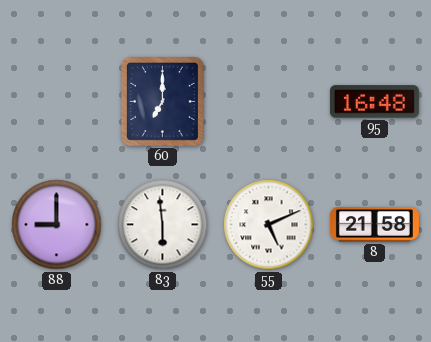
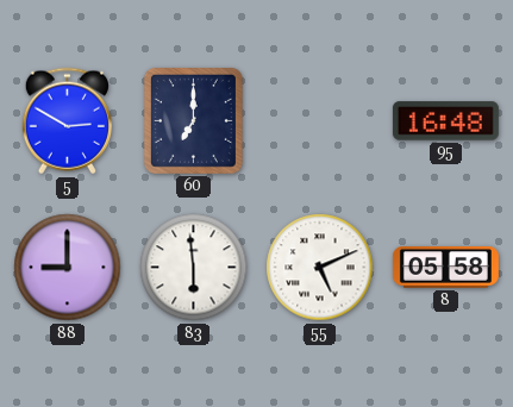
5: none -> 2:50 (67, 121)
8: 21:58 -> 05:58 (445, 268)
